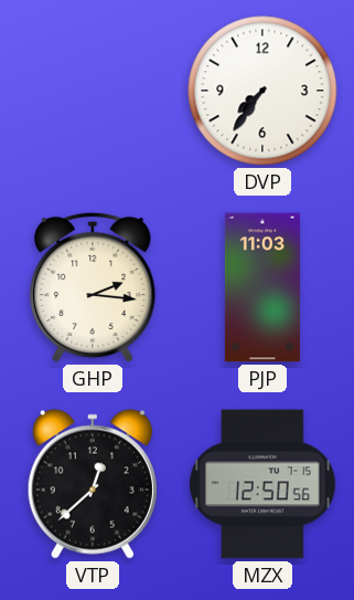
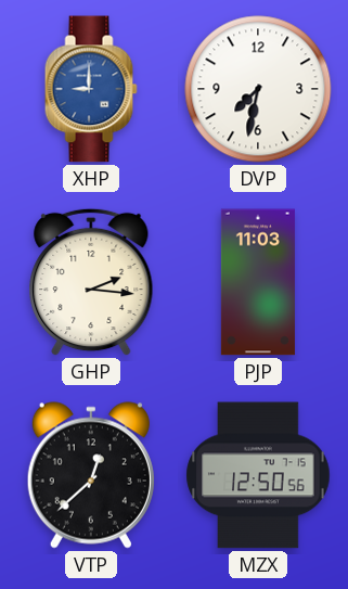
XHP: none -> 9:00 (91, 89)
DVP: 7:36 -> 7:32 (258, 89)
